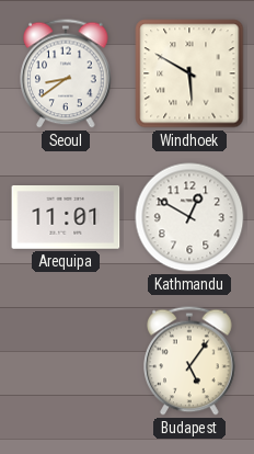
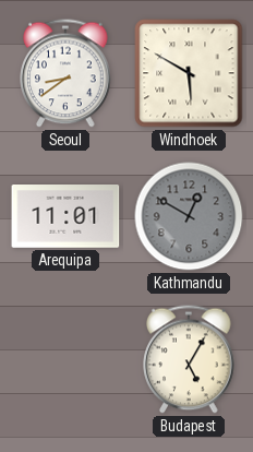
Kathmandu dial: white -> grey (189, 216)
Budapest: 5:06 -> 5:05 (189, 359)
